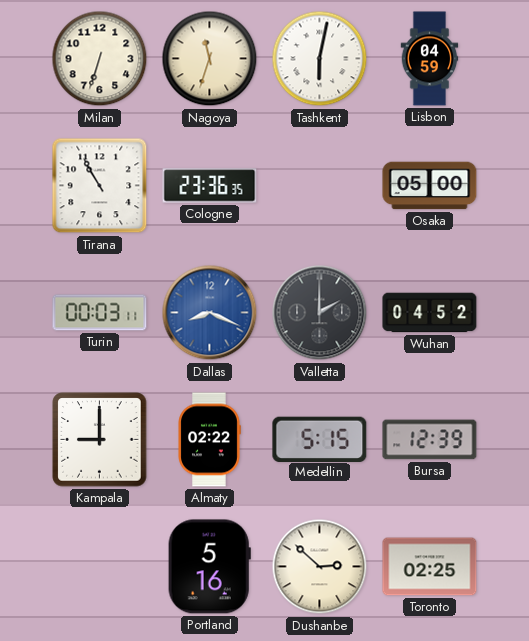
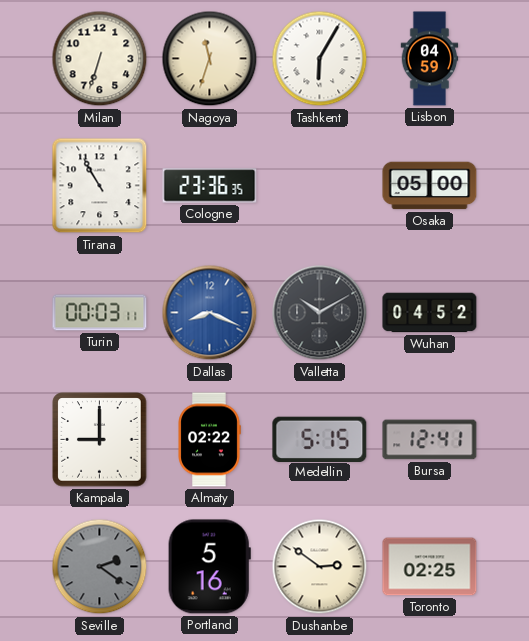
Tashkent: 6:02 -> 6:05 (320, 59)
Valletta: 2:00 -> 10:10 (320, 313)
Bursa: 12:39 -> 12:41 (430, 440)
Seville: none -> 2:21 (100, 567)
Dushanbe: 2:52 -> 2:51 (320, 567)
